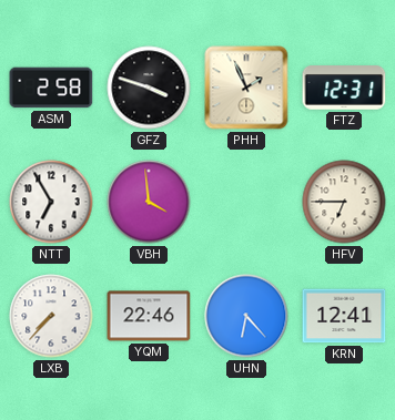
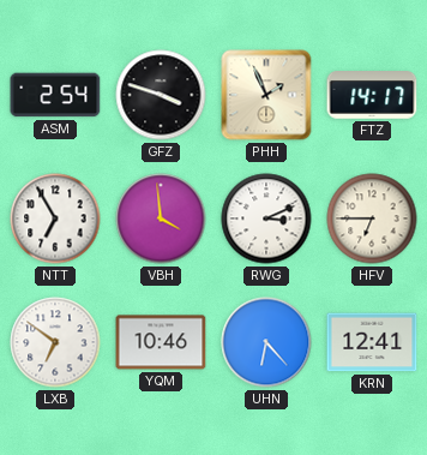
ASM: 2:58 -> 2:54 (55, 95)
FTZ: 12:31 -> 14:17 (372, 95)
RWG: none -> 3:11 (266, 218)
LXB: 7:37 -> 6:51 (55, 342)
YQM: 22:46 -> 10:46 (161, 342)
